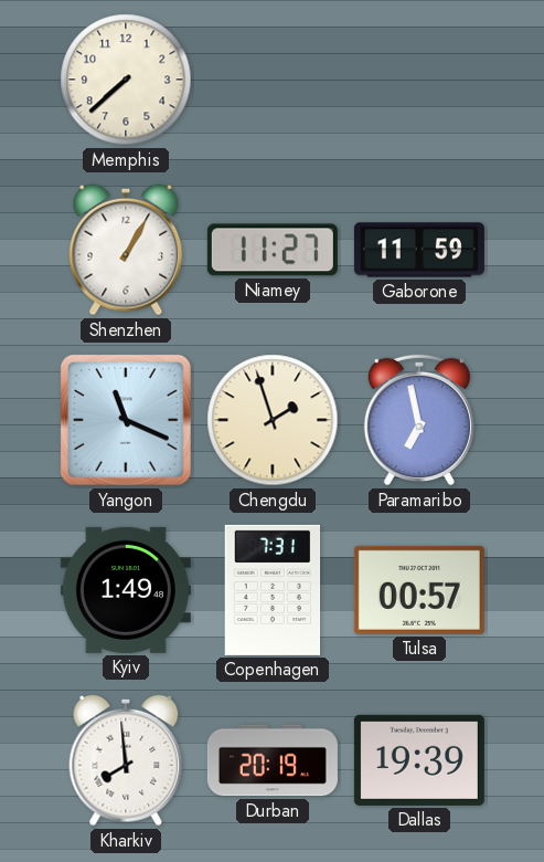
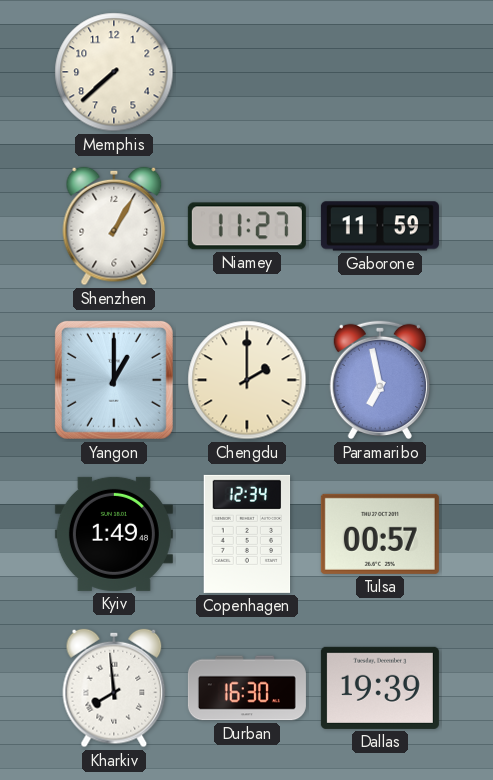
Yangon: 11:19 -> 1:00 (114, 380)
Chengdu: 1:57 -> 2:00 (247, 380)
Copenhagen: 7:31 -> 12:34 (247, 534)
Durban: 20:19 -> 16:30 (247, 688)
